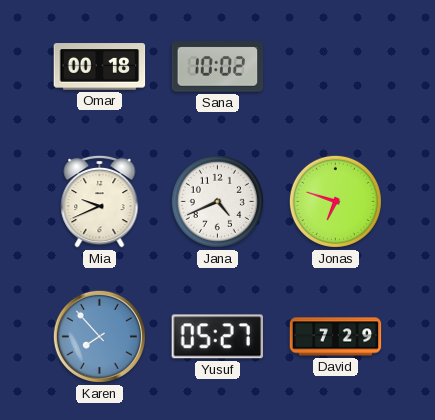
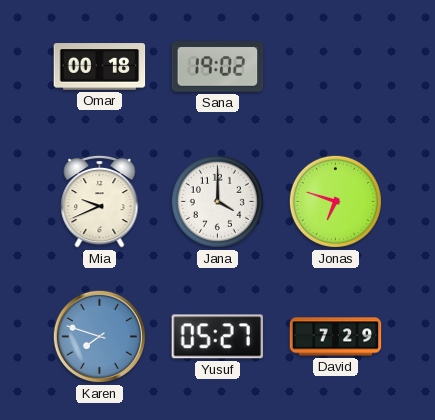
Sana: 10:02 -> 19:02 (218, 67)
Jana: 4:41 -> 4:00 (217, 201)
Karen: 7:53 -> 7:48 (99, 336)
